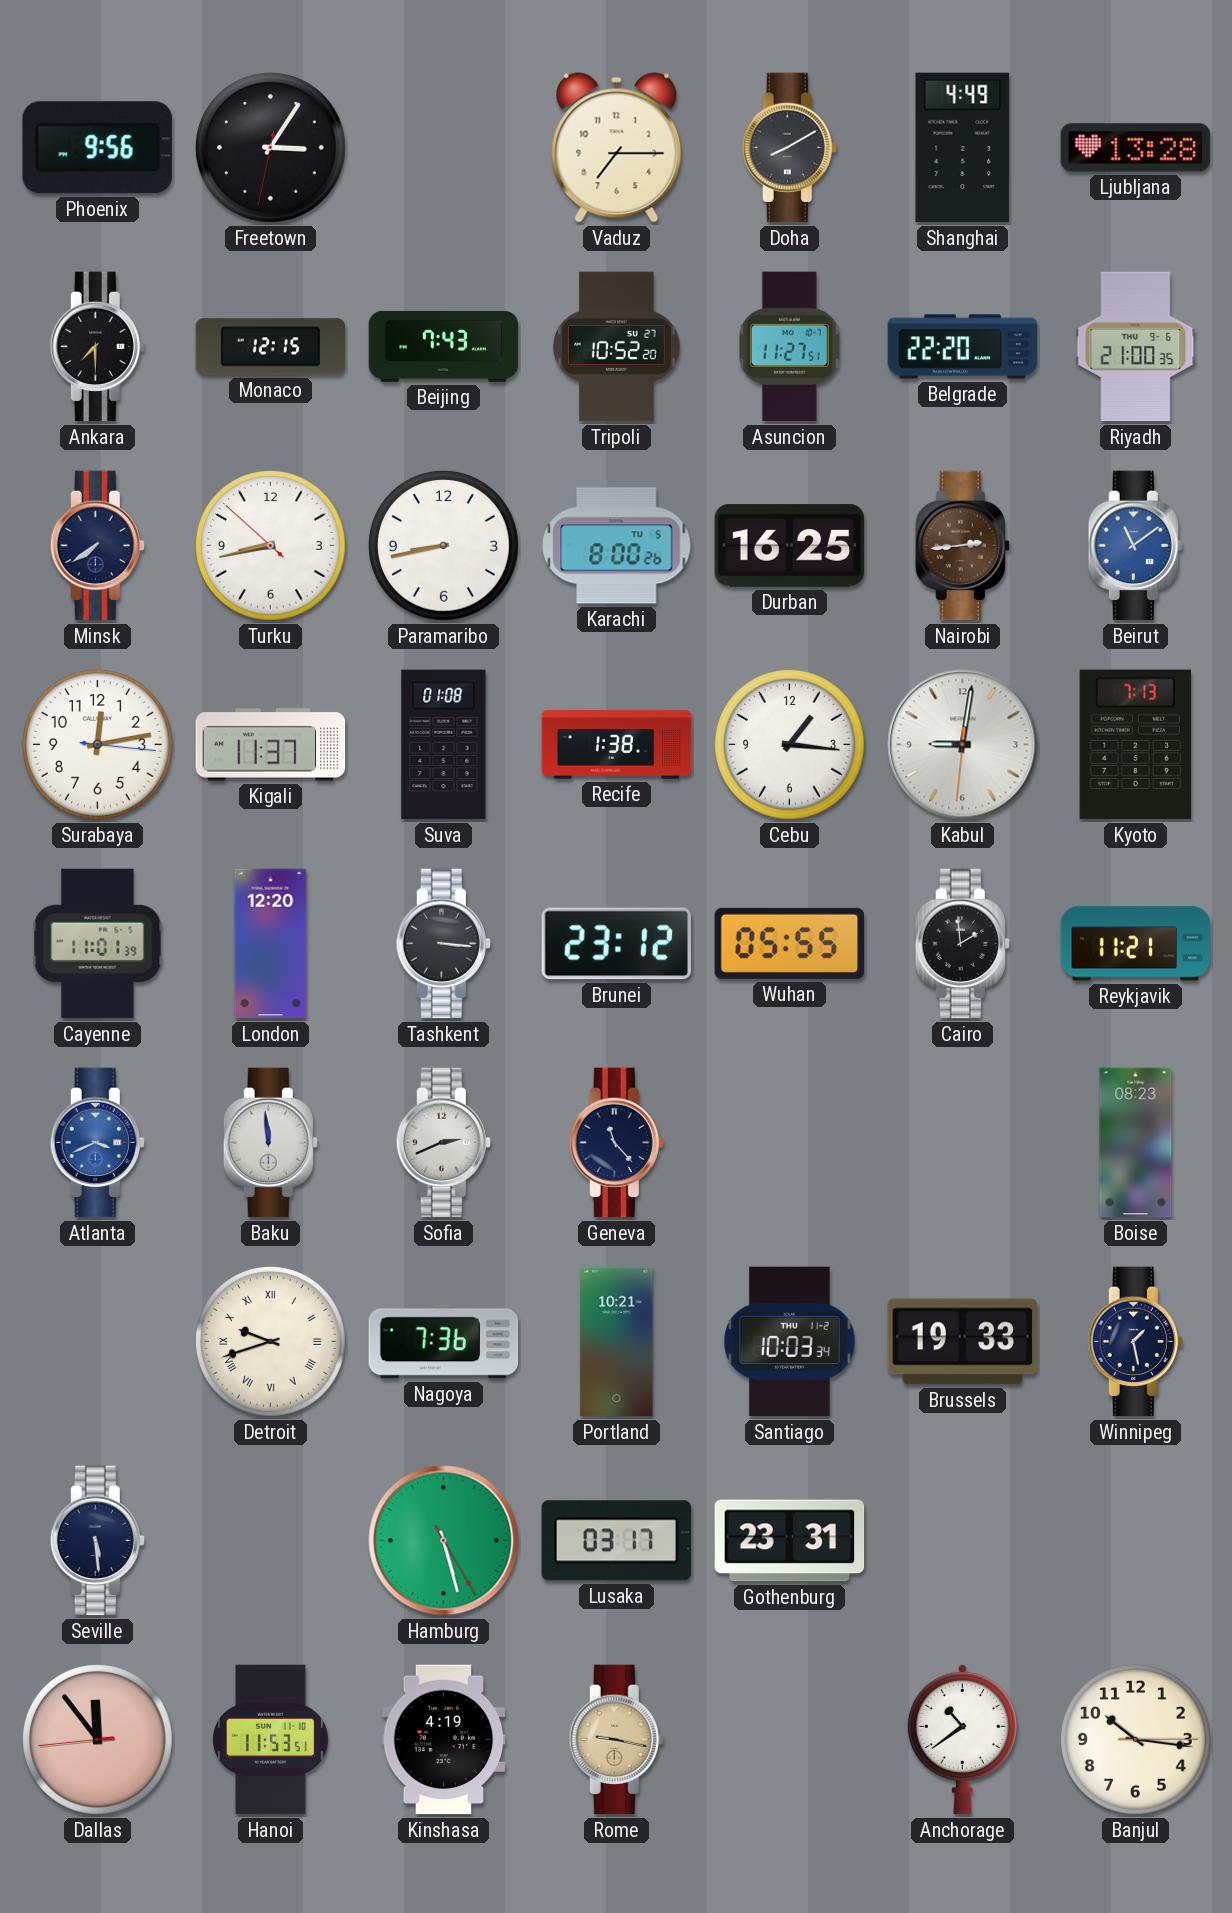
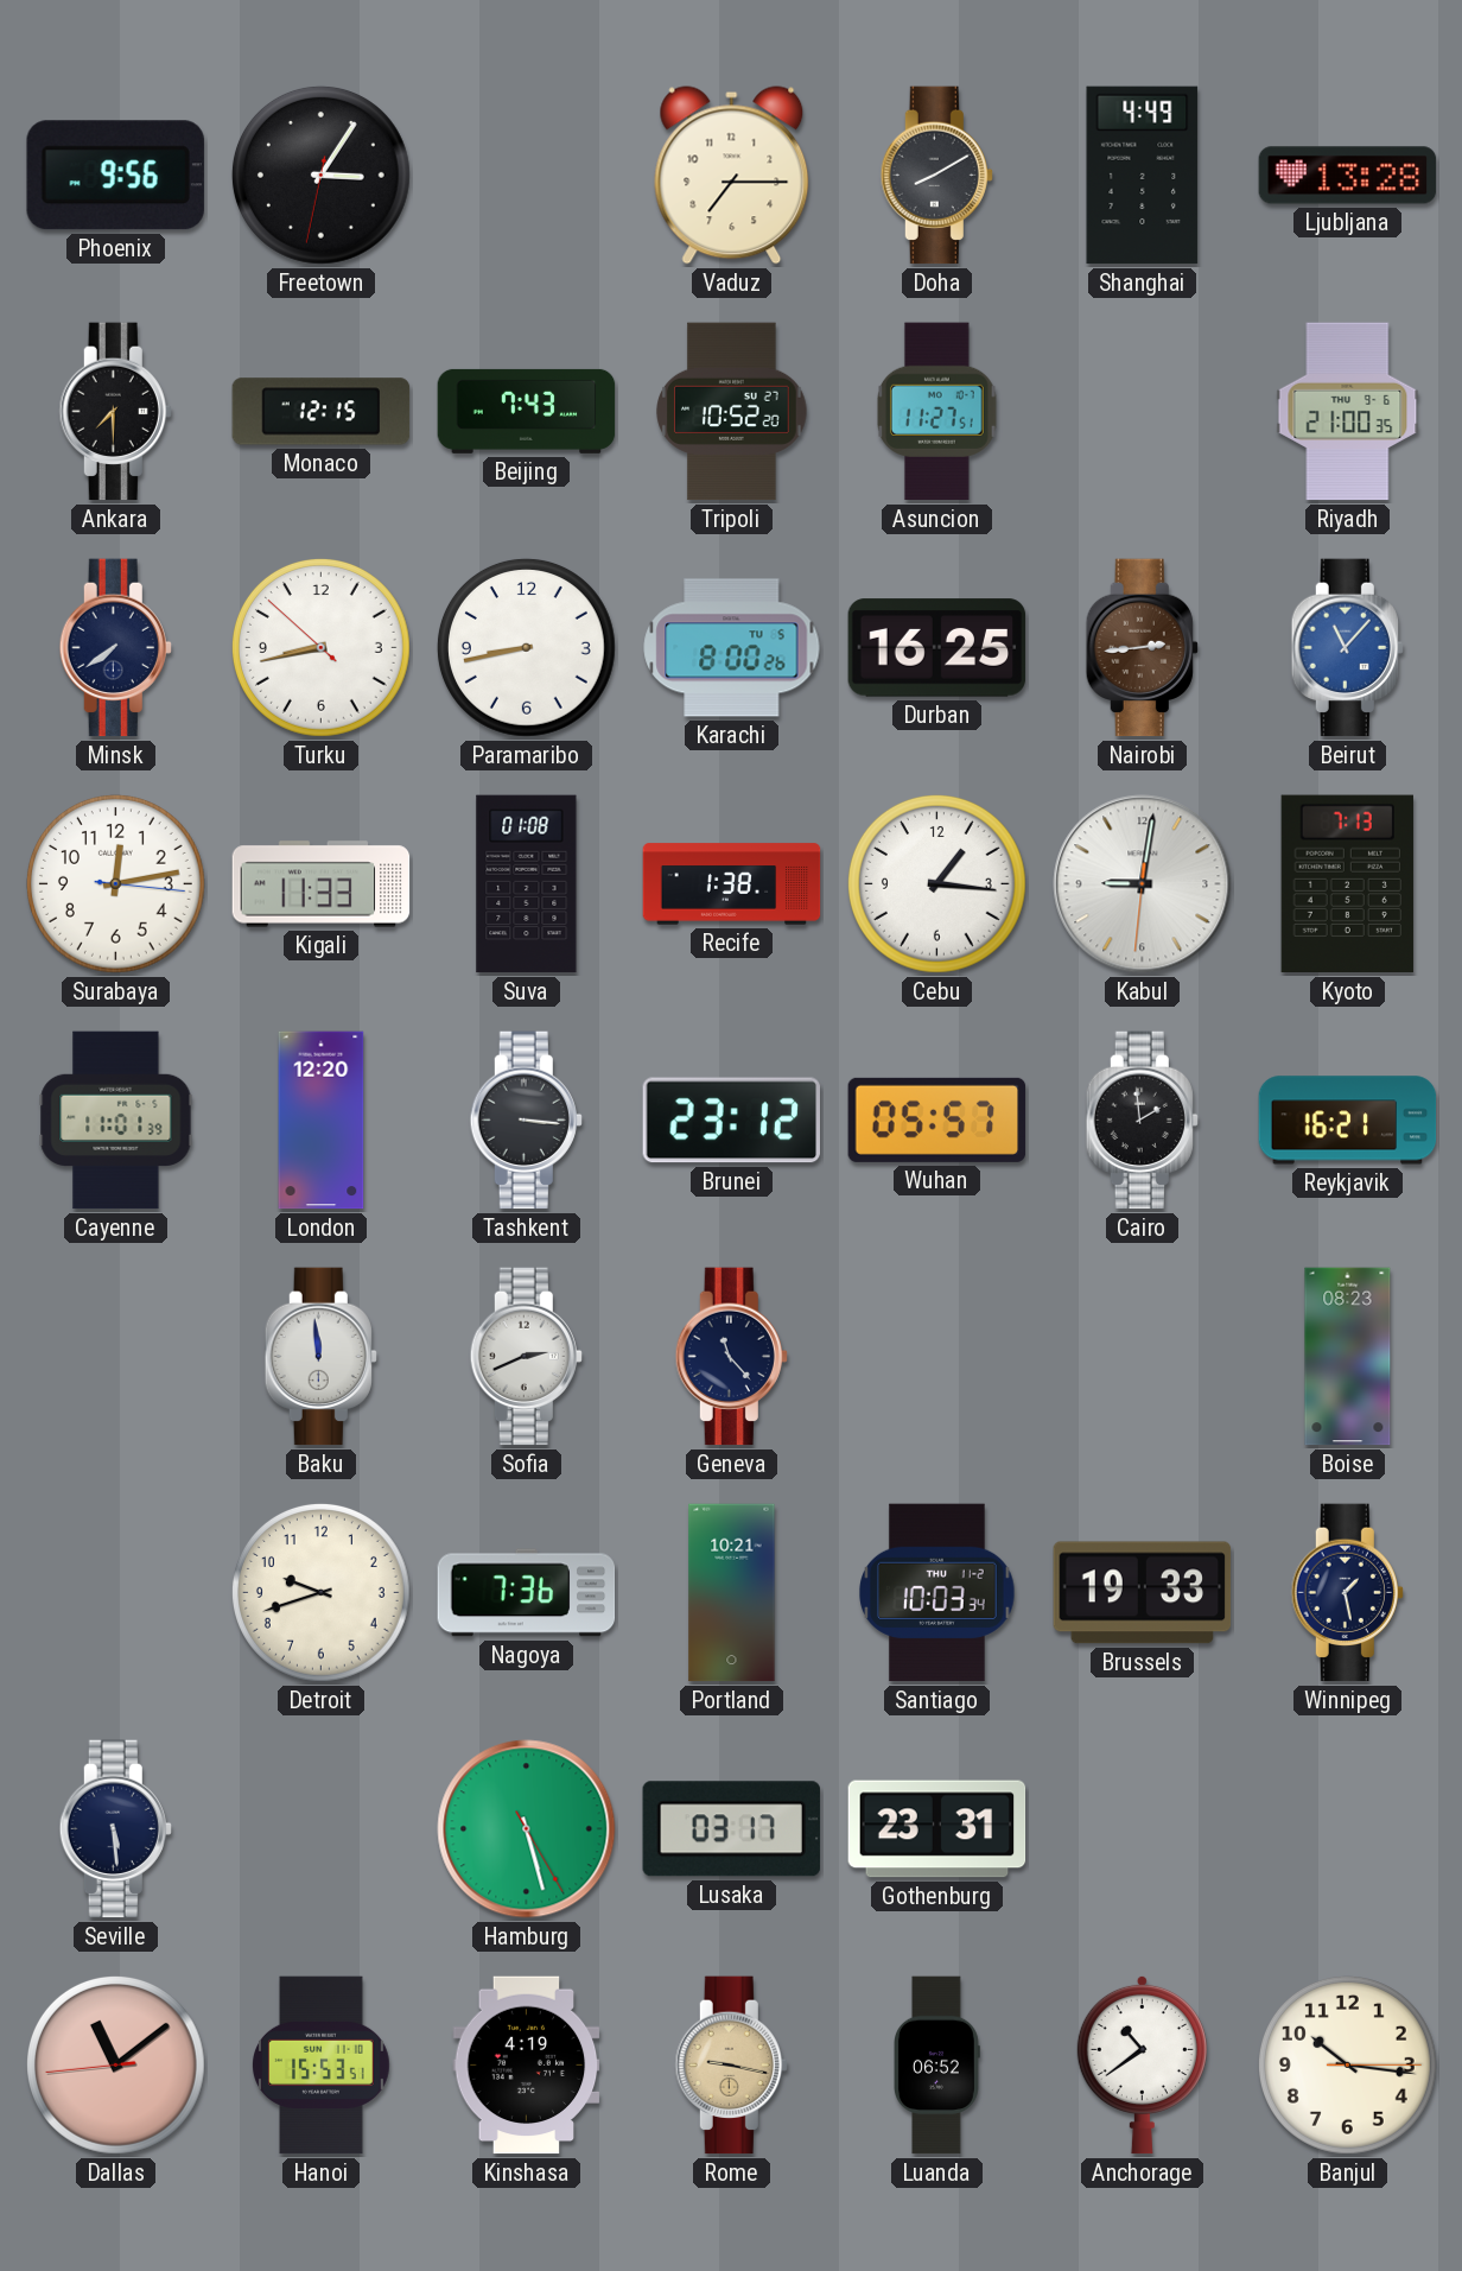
Belgrade: 22:20 -> none (963, 347)
Beirut: 11:09 -> 11:07 (1347, 648)
Kigali: 11:37 -> 11:33 (322, 884)
Wuhan: 05:55 -> 05:57 (937, 1119)
Reykjavik: 11:21 -> 16:21 (1348, 1121)
Atlanta: 3:41 -> none (97, 1143)
Detroit numerals: Roman -> Arabic (322, 1593)
Dallas: 11:53 -> 11:08 (116, 2066)
Hanoi: 11:53 -> 15:53 (322, 2066)
Luanda: none -> 06:52 (937, 2066)
